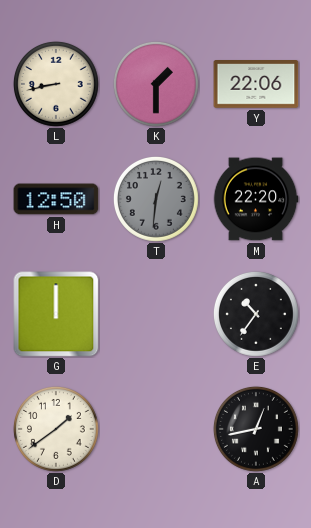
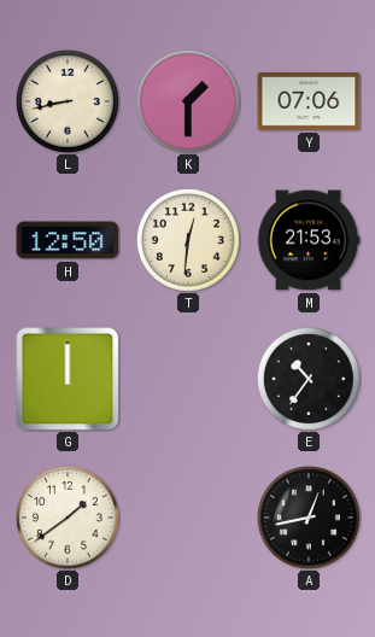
Y: 22:06 -> 07:06 (309, 103)
T dial: grey -> cream (188, 240)
M: 22:20 -> 21:53 (309, 240)
